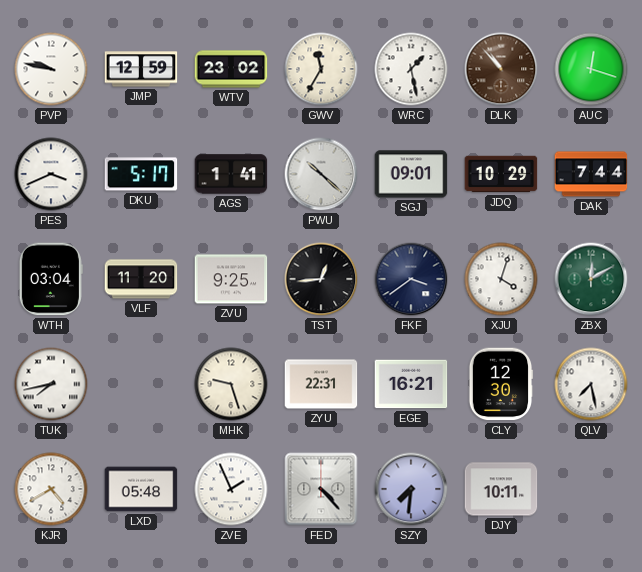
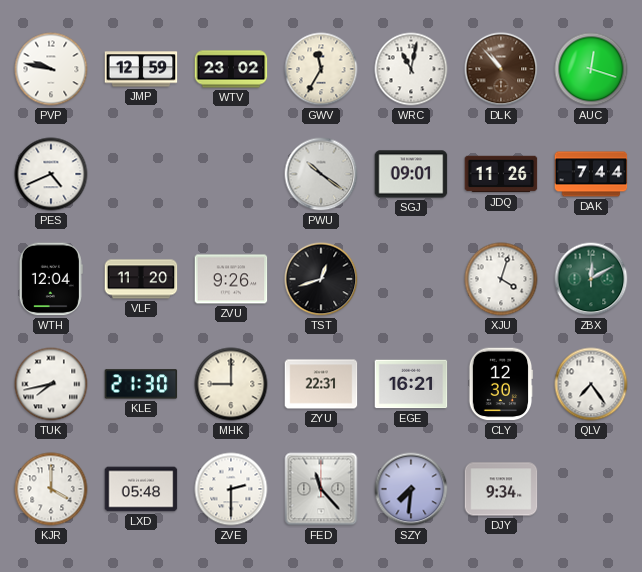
WRC: 1:28 -> 11:02 (411, 69)
PES: 3:41 -> 4:41 (51, 174)
DKU: 5:17 -> none (141, 174)
AGS: 1:41 -> none (231, 174)
PWU: 10:22 -> 10:21 (321, 174)
JDQ: 10:29 -> 11:26 (501, 174)
WTH: 03:04 -> 12:04 (51, 279)
ZVU: 9:25 -> 9:26 (231, 279)
TST: 12:44 -> 12:42 (321, 279)
FKF: 3:39 -> none (411, 279)
KLE: none -> 21:30 (141, 384)
MHK: 9:27 -> 9:00 (231, 384)
QLV: 7:28 -> 7:24 (591, 384)
KJR: 4:40 -> 4:00 (51, 489)
ZVE: 1:56 -> 2:30 (231, 489)
FED: 4:23 -> 11:23 (321, 489)
DJY: 10:11 -> 9:34 (501, 489)
